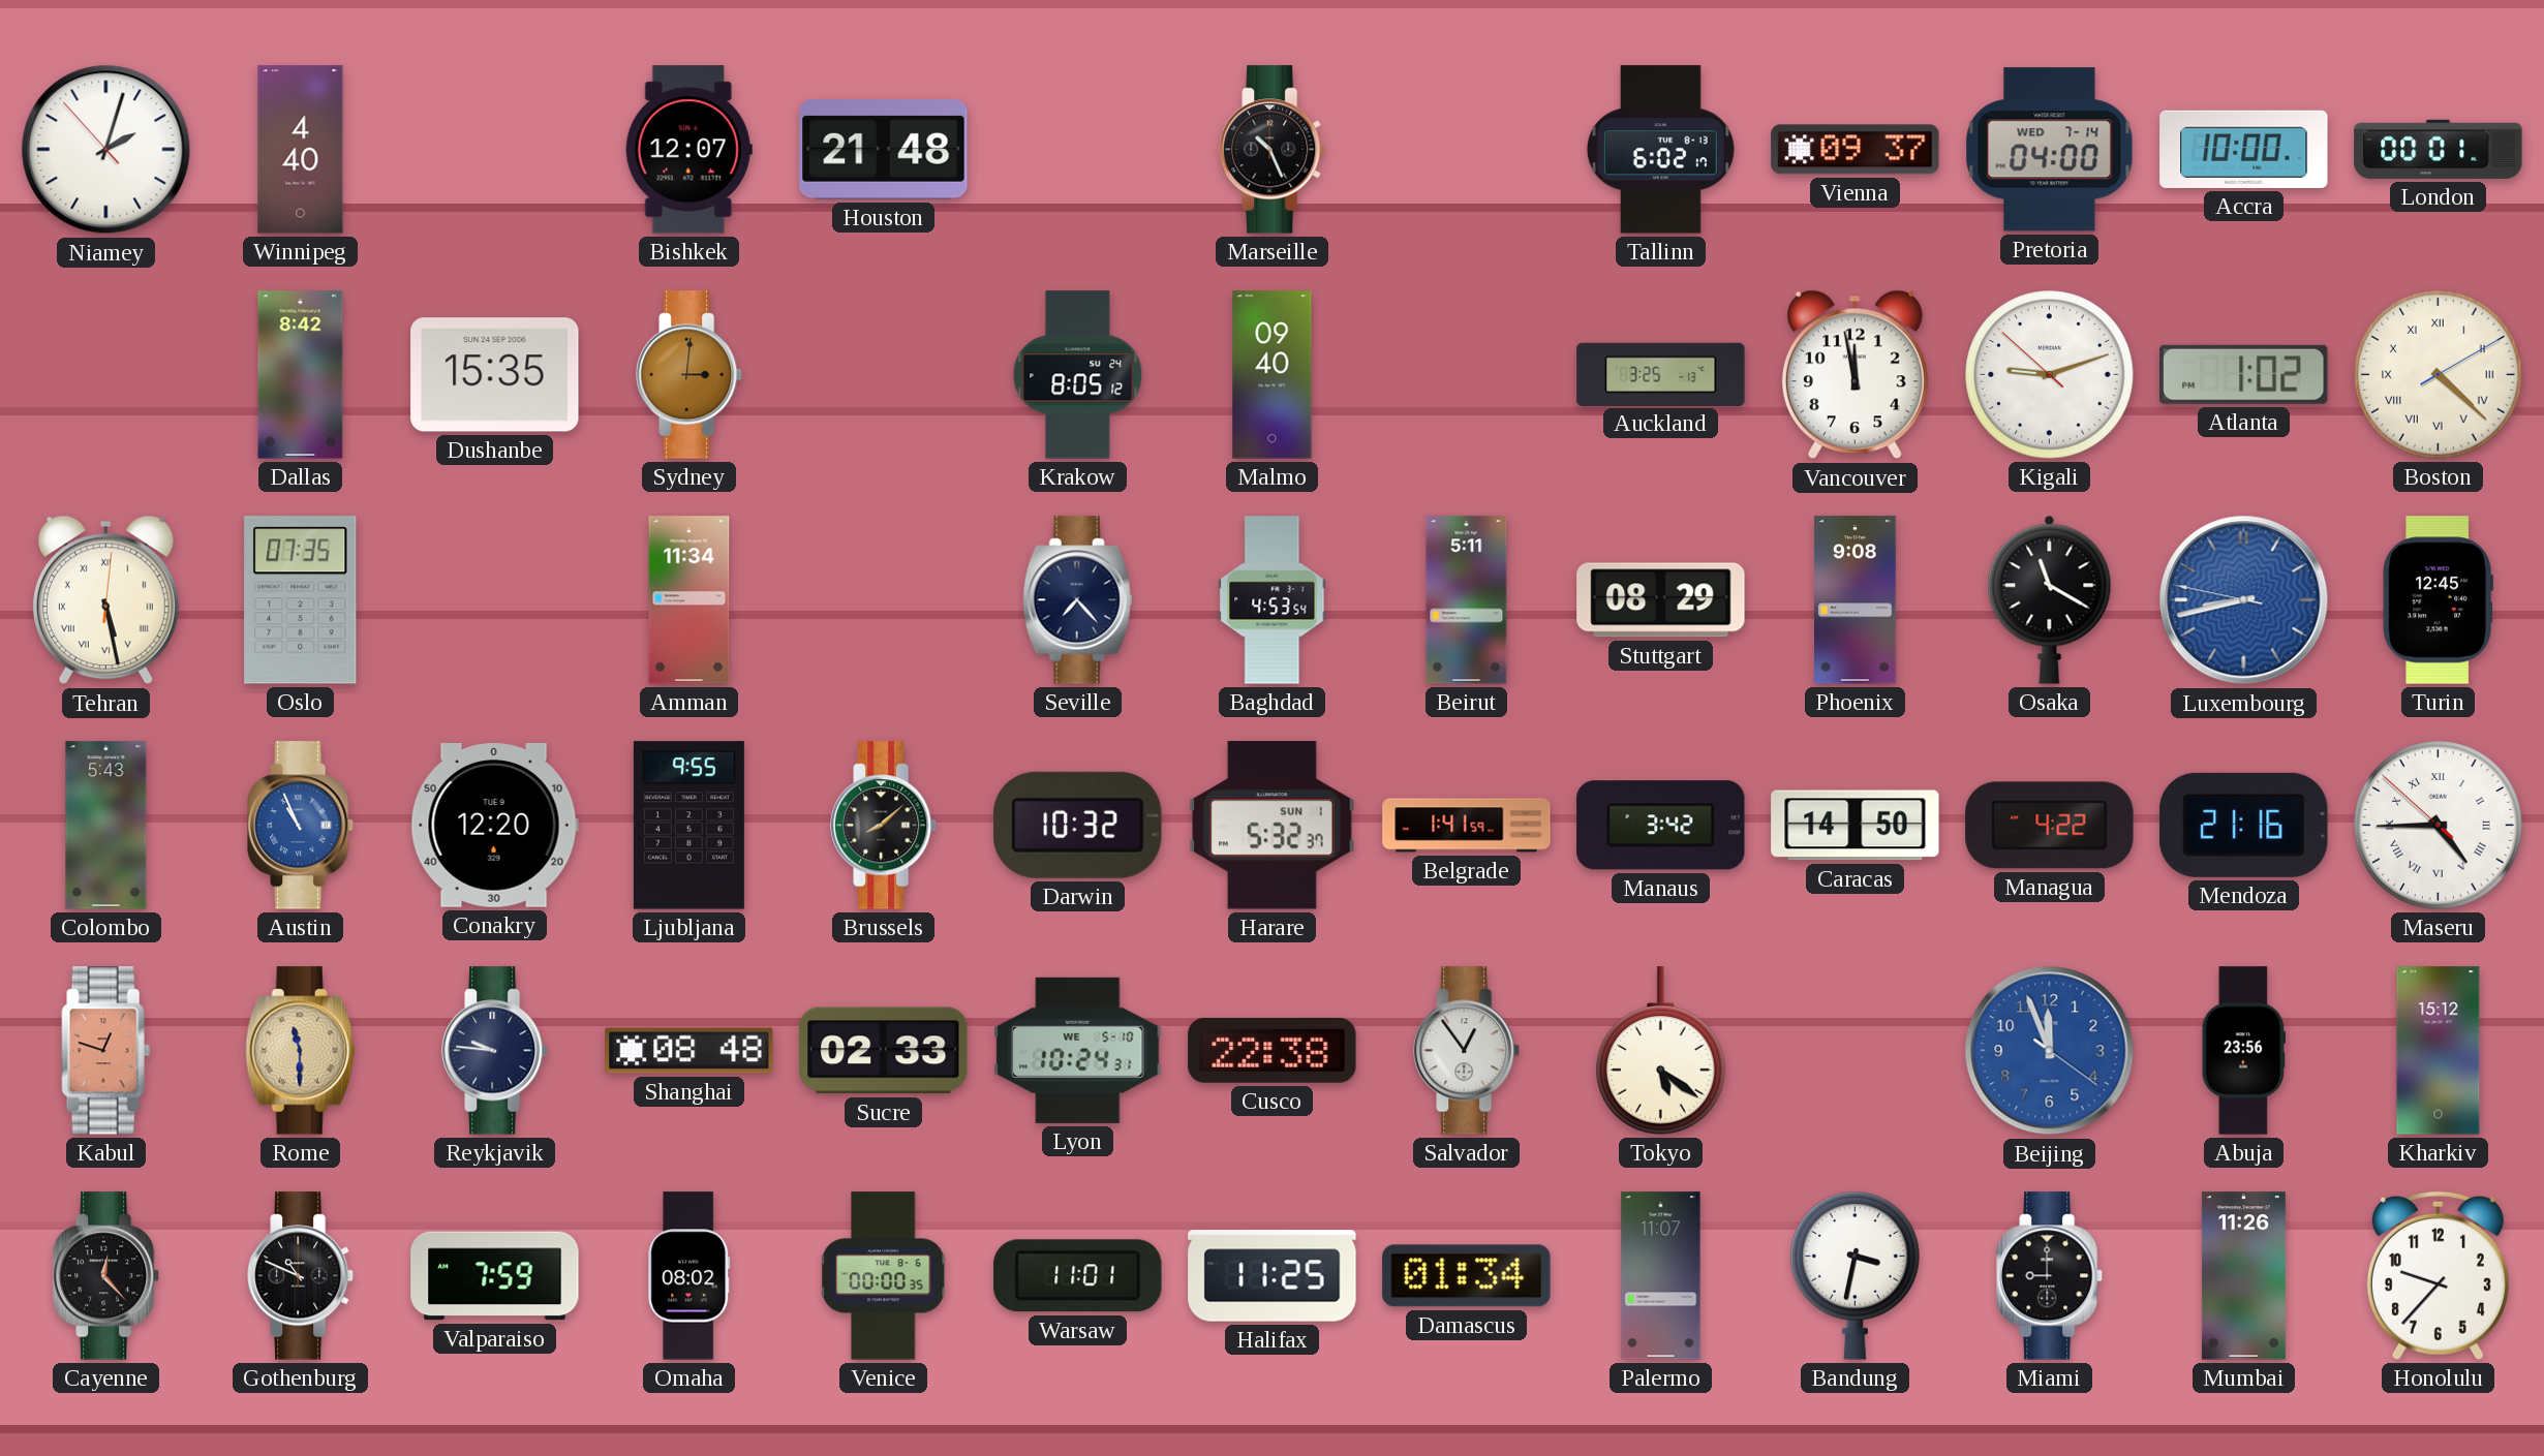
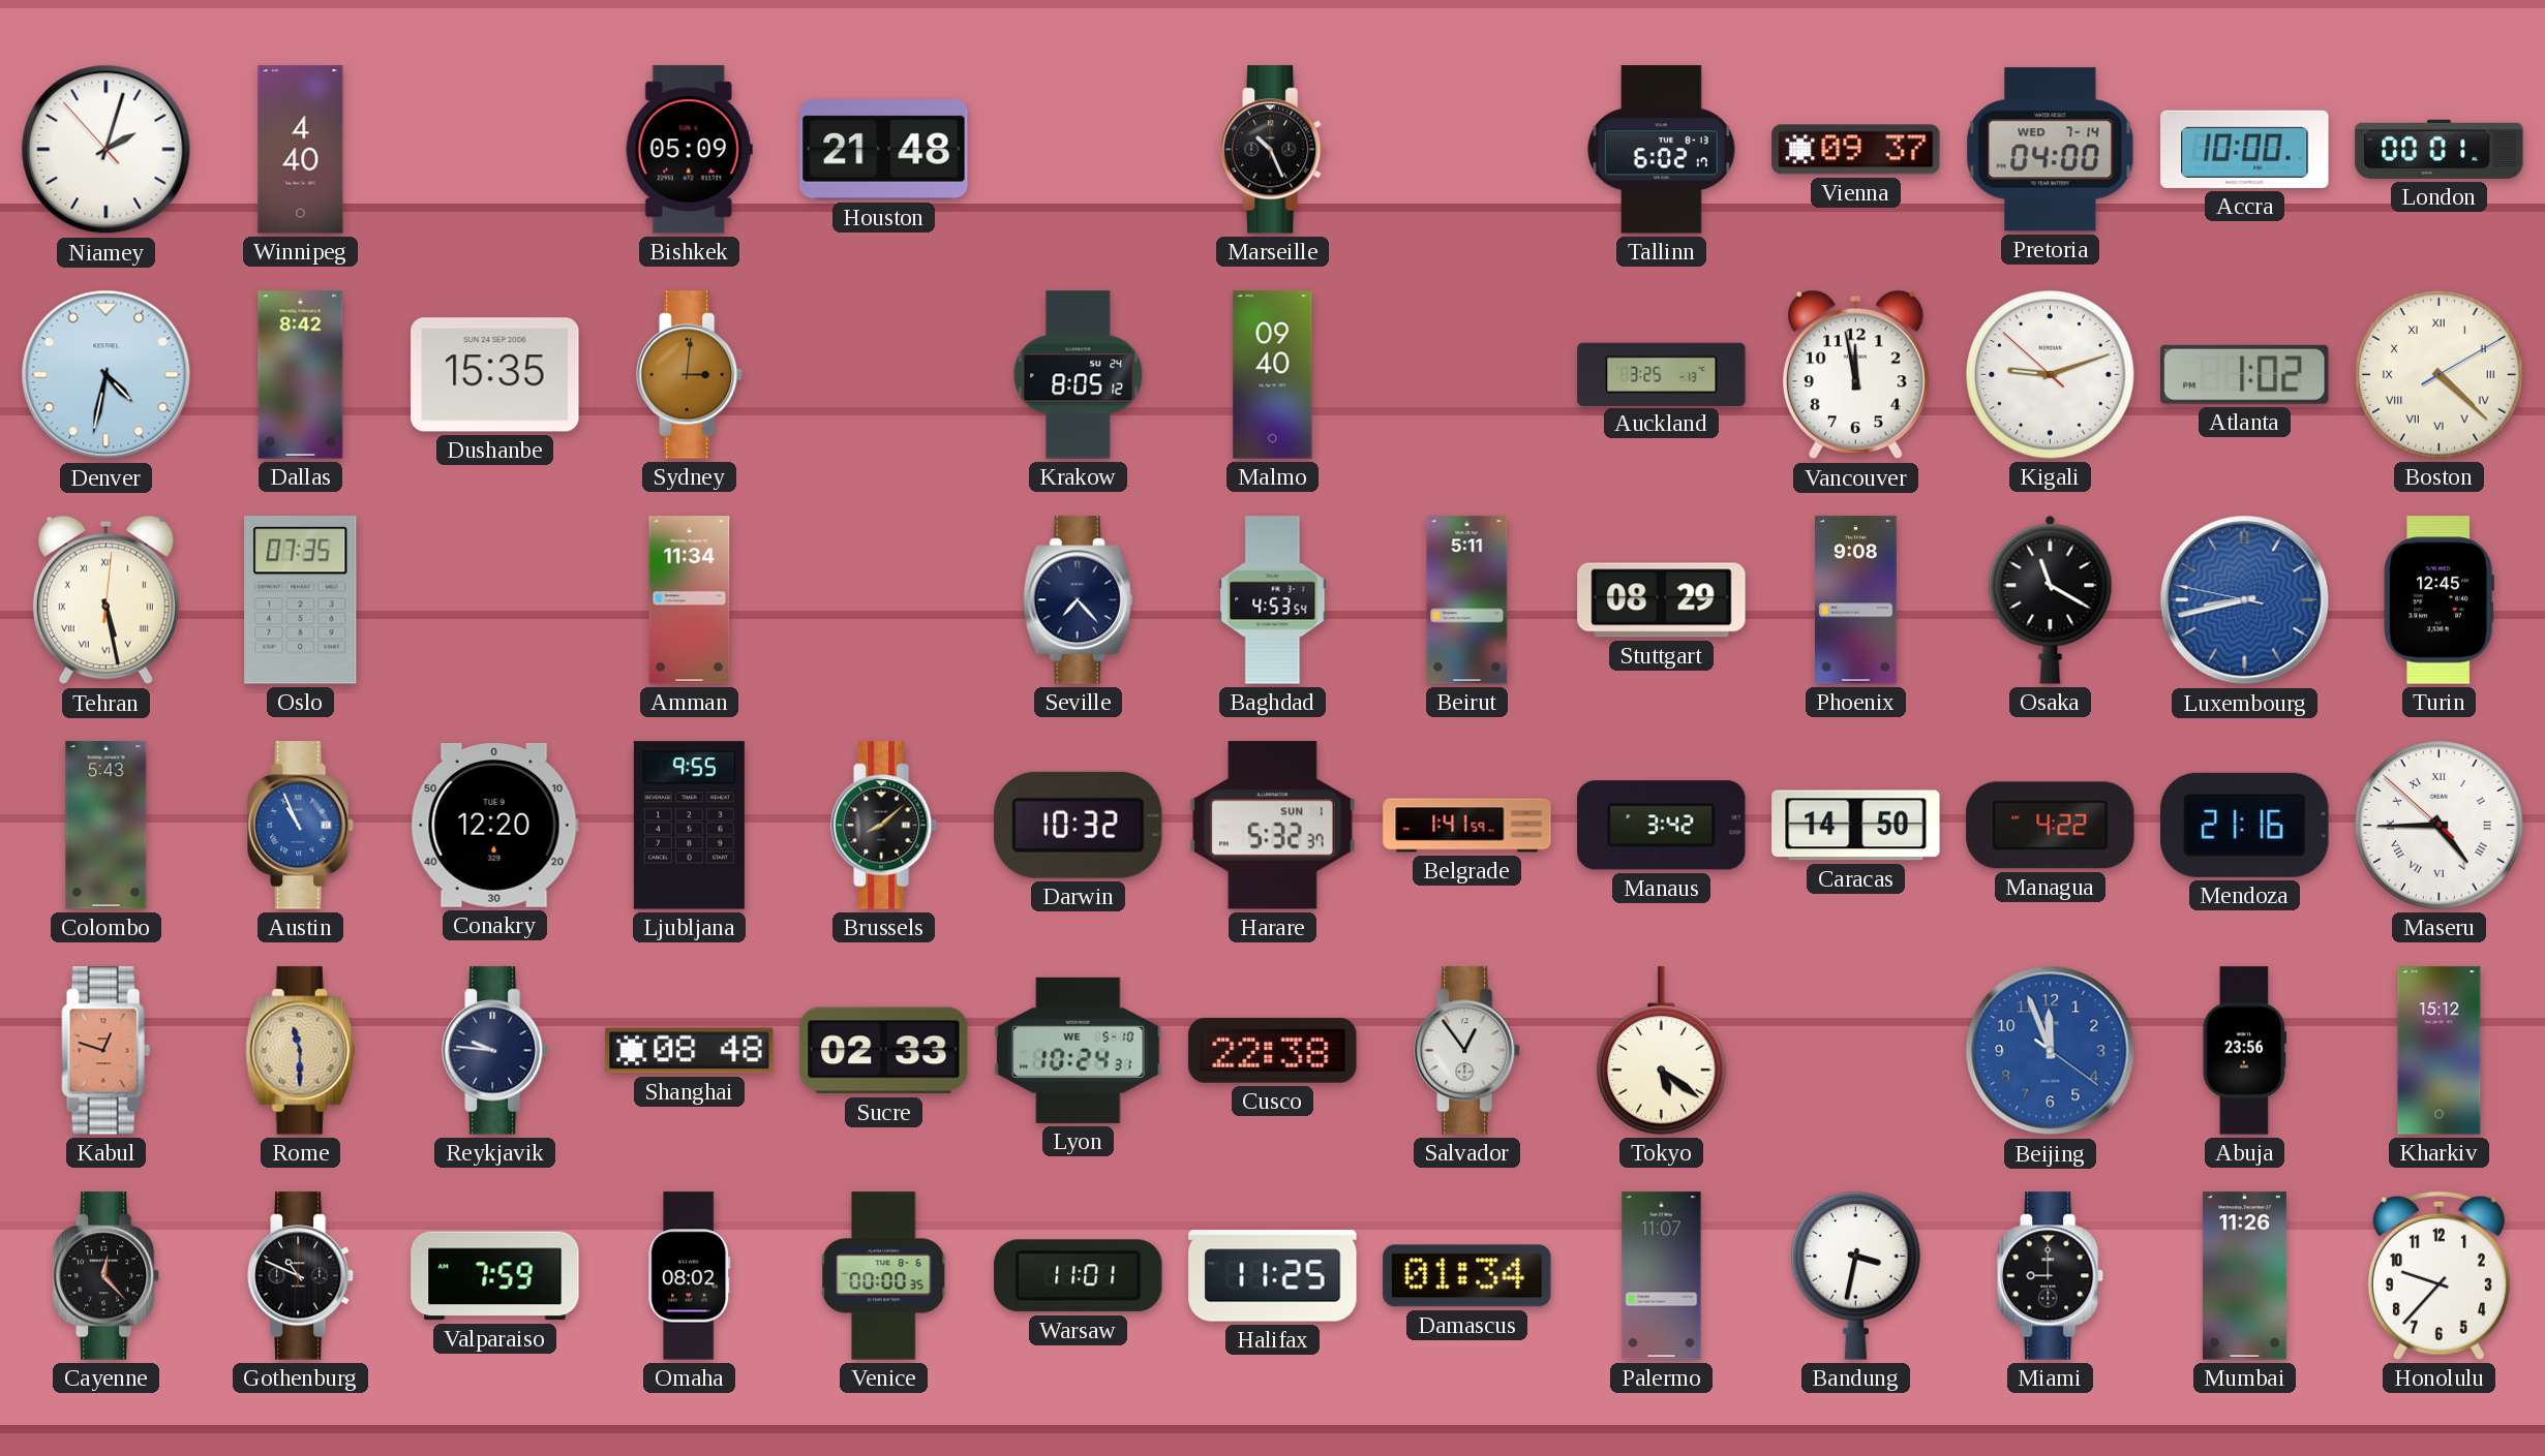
Bishkek: 12:07 -> 05:09 (689, 150)
Denver: none -> 4:32 (107, 375)
